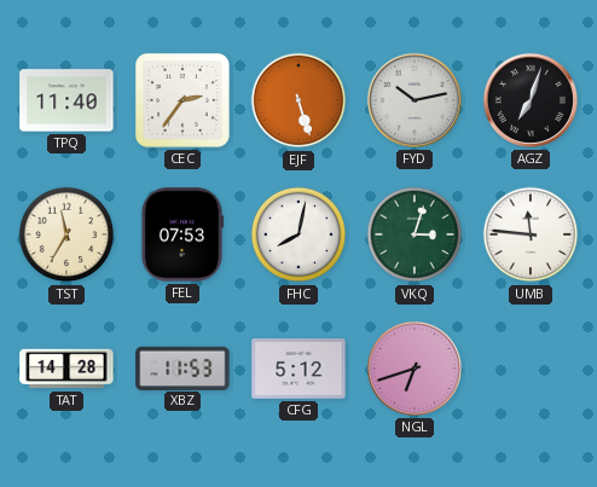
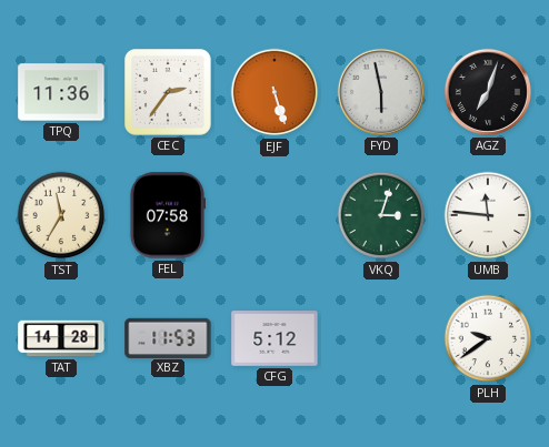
TPQ: 11:40 -> 11:36 (61, 92)
FYD: 10:13 -> 5:58 (381, 92)
FEL: 07:53 -> 07:58 (167, 215)
FHC: 8:02 -> none (298, 234)
NGL: 6:42 -> none (415, 369)
PLH: none -> 9:39 (488, 338)
